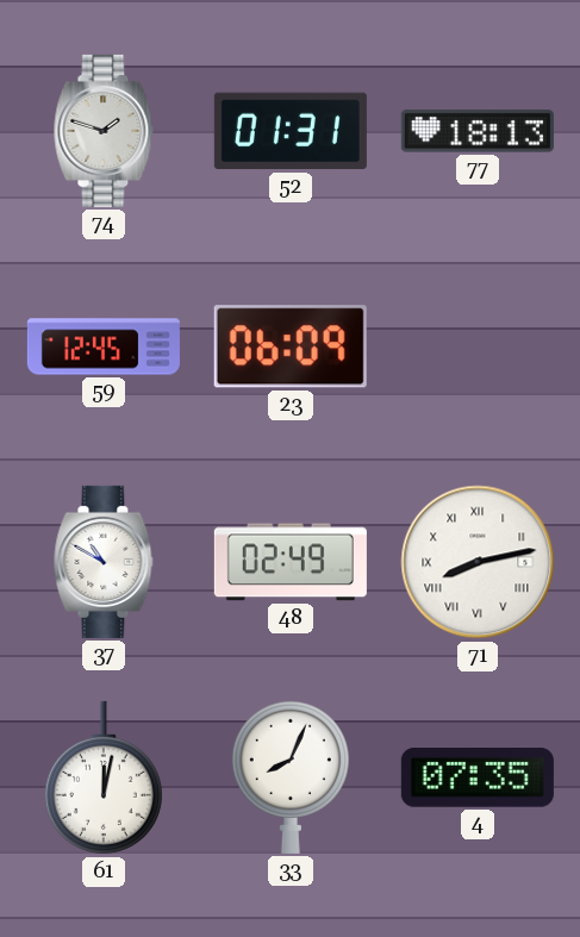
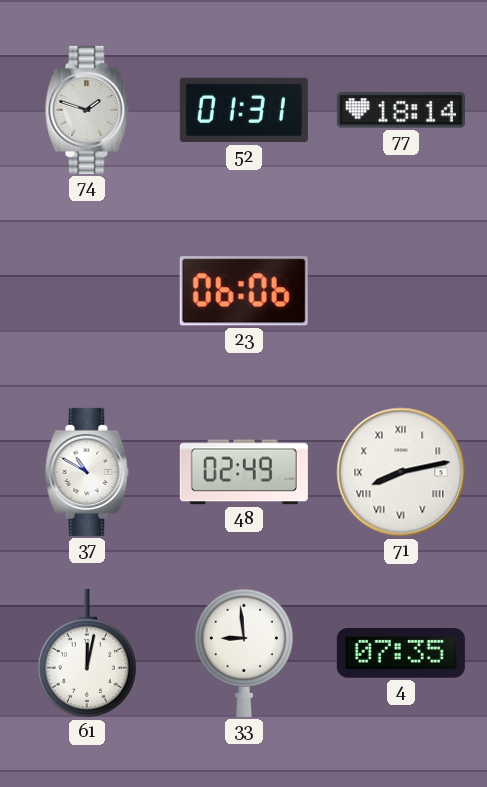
77: 18:13 -> 18:14 (401, 110)
59: 12:45 -> none (104, 346)
23: 06:09 -> 06:06 (244, 291)
33: 8:04 -> 8:59 (244, 652)
